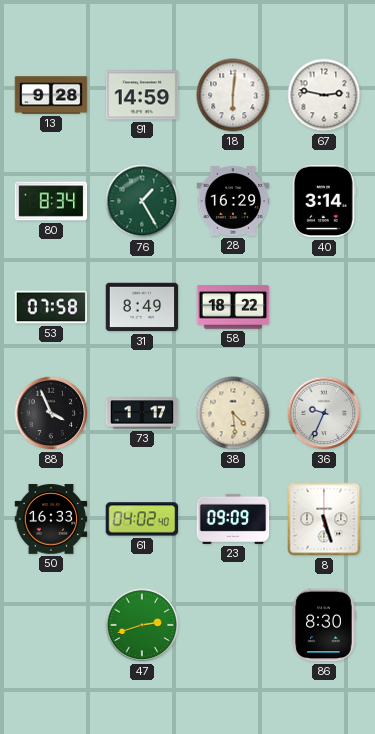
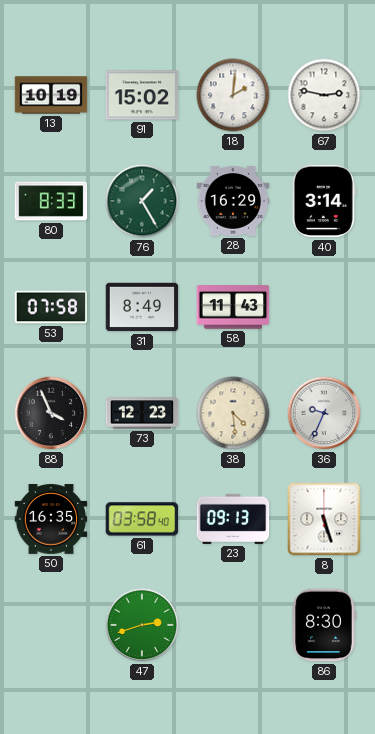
13: 9:28 -> 10:19 (51, 95)
91: 14:59 -> 15:02 (142, 95)
18: 6:01 -> 2:01 (233, 95)
80: 8:34 -> 8:33 (51, 201)
58: 18:22 -> 11:43 (233, 307)
73: 1:17 -> 12:23 (142, 413)
50: 16:33 -> 16:35 (51, 519)
61: 04:02 -> 03:58 (142, 519)
23: 09:09 -> 09:13 (233, 519)
